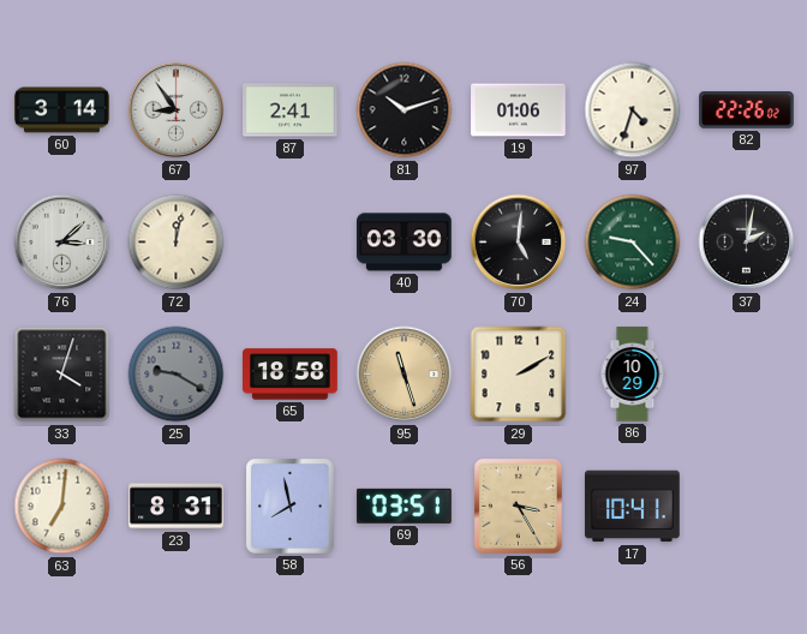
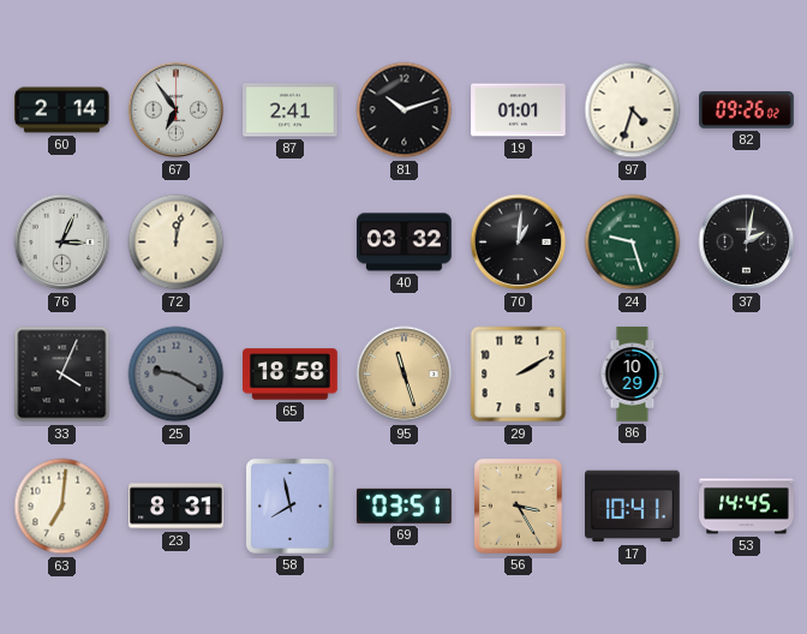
60: 3:14 -> 2:14 (62, 110)
67: 8:54 -> 6:54 (177, 110)
19: 01:06 -> 01:01 (519, 110)
82: 22:26 -> 09:26 (747, 110)
76: 3:08 -> 3:04 (62, 243)
40: 03:30 -> 03:32 (405, 243)
70: 5:01 -> 1:01 (519, 243)
24: 9:23 -> 9:27 (633, 243)
33: 4:03 -> 4:04 (62, 375)
53: none -> 14:45 (747, 507)
